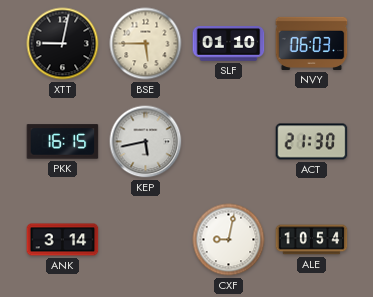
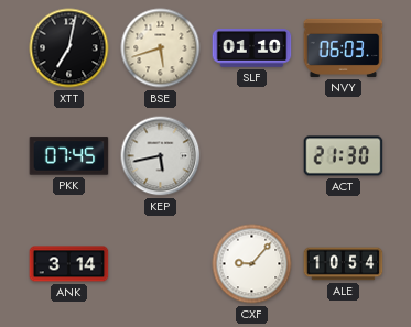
XTT: 9:02 -> 7:02 (69, 48)
BSE: 5:45 -> 5:42 (161, 48)
PKK: 16:15 -> 07:45 (69, 156)
CXF: 9:02 -> 9:07 (252, 264)
